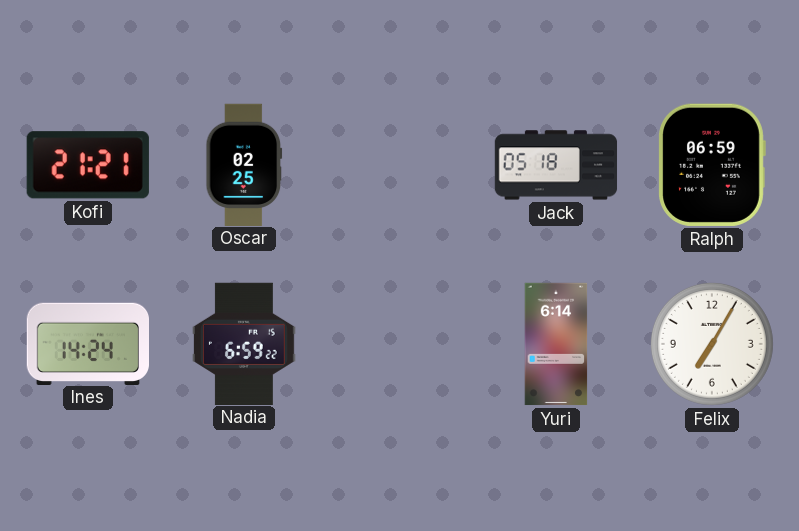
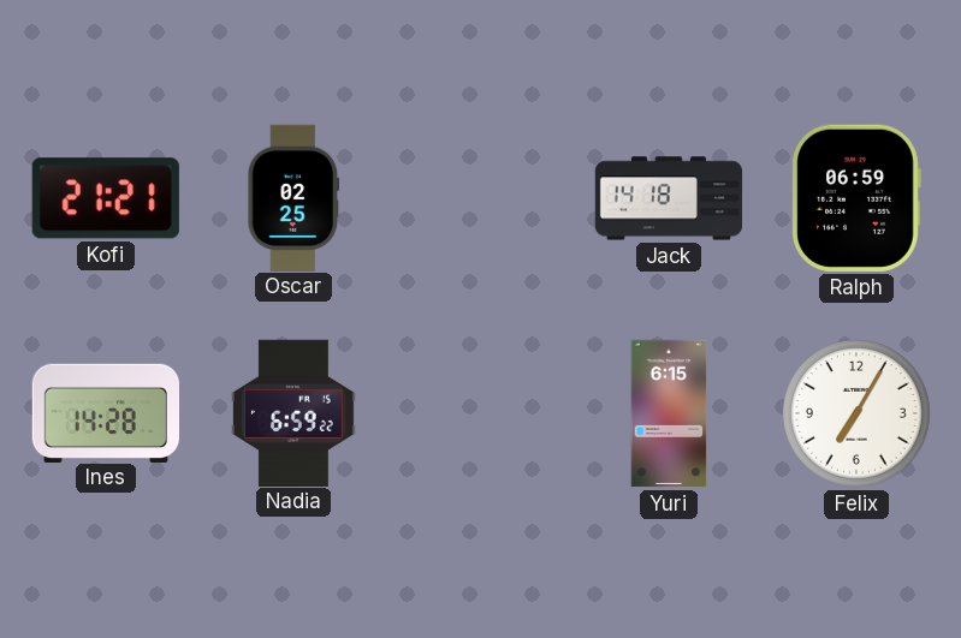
Jack: 05:18 -> 14:18 (669, 198)
Ines: 14:24 -> 14:28 (105, 412)
Yuri: 6:14 -> 6:15 (669, 413)
